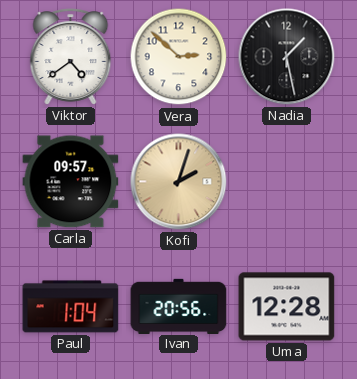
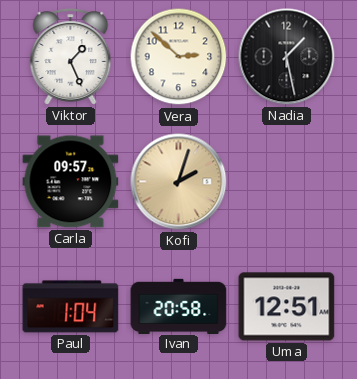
Viktor: 4:39 -> 1:26 (71, 57)
Ivan: 20:56 -> 20:58 (179, 306)
Uma: 12:28 -> 12:51 (287, 307)
